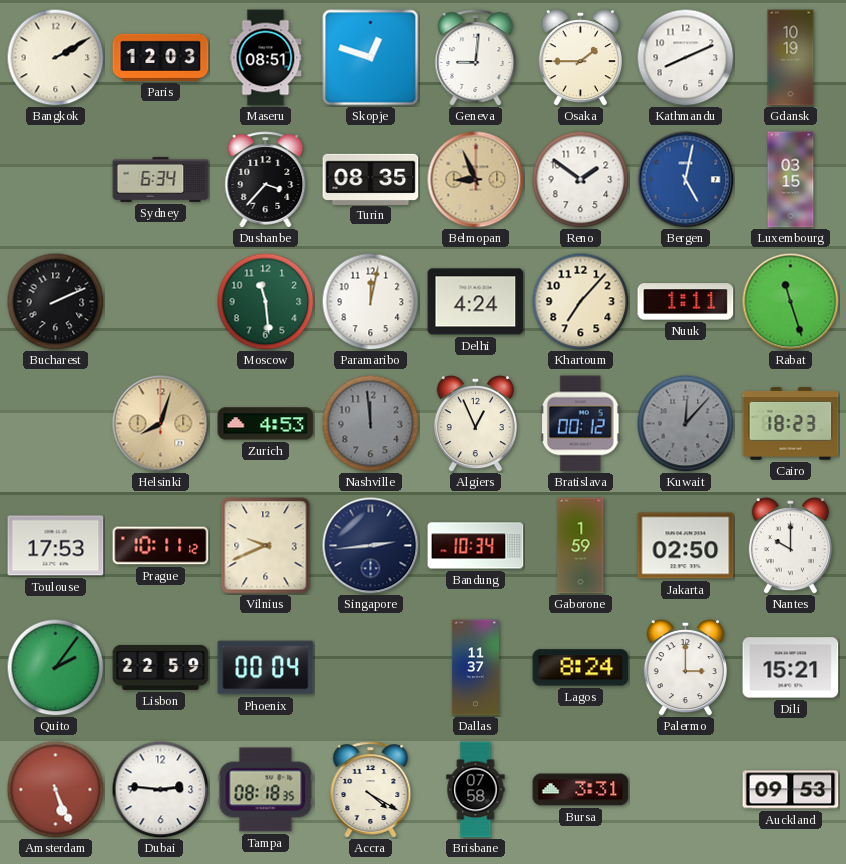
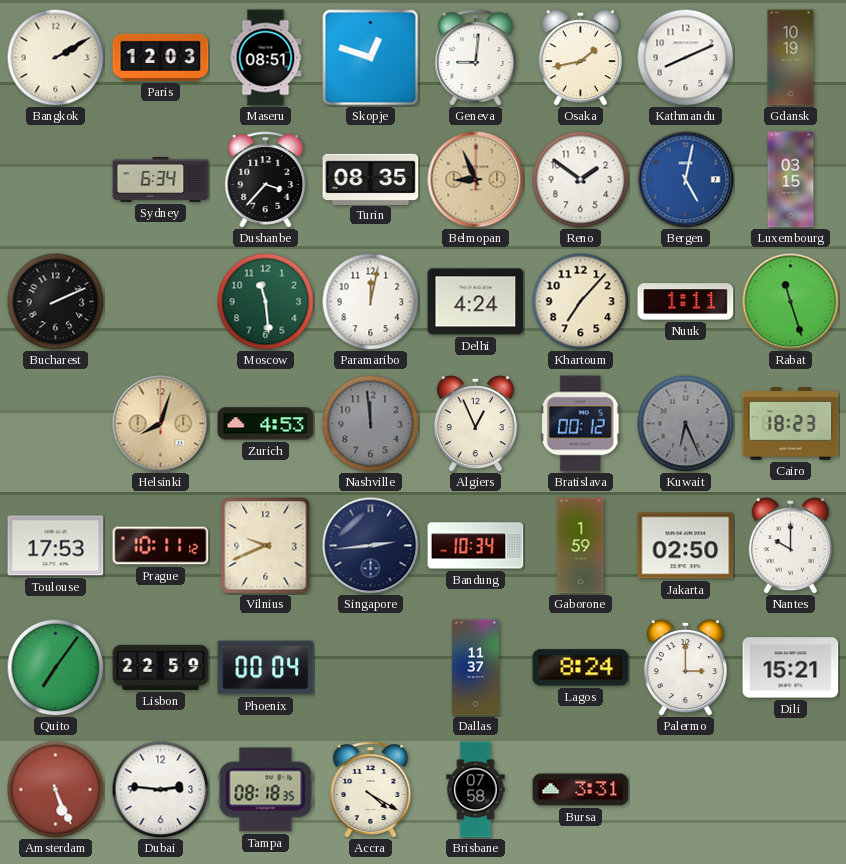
Osaka: 1:45 -> 1:43 (580, 58)
Kuwait: 12:07 -> 6:26 (685, 423)
Quito: 2:06 -> 7:06 (55, 667)
Auckland: 09:53 -> none (791, 790)
